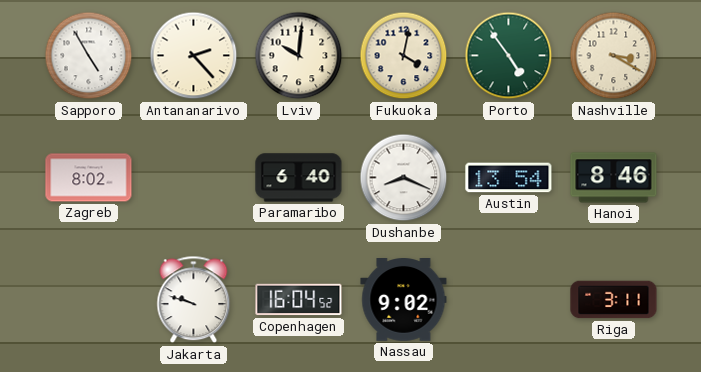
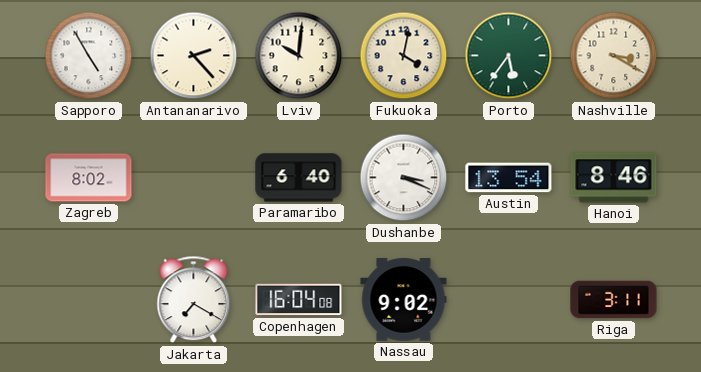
Porto: 4:54 -> 5:36 (509, 56)
Dushanbe: 8:19 -> 3:19 (404, 178)
Jakarta: 9:48 -> 7:20 (194, 300)
Copenhagen: 16:04:52 -> 16:04:08 (299, 300)
